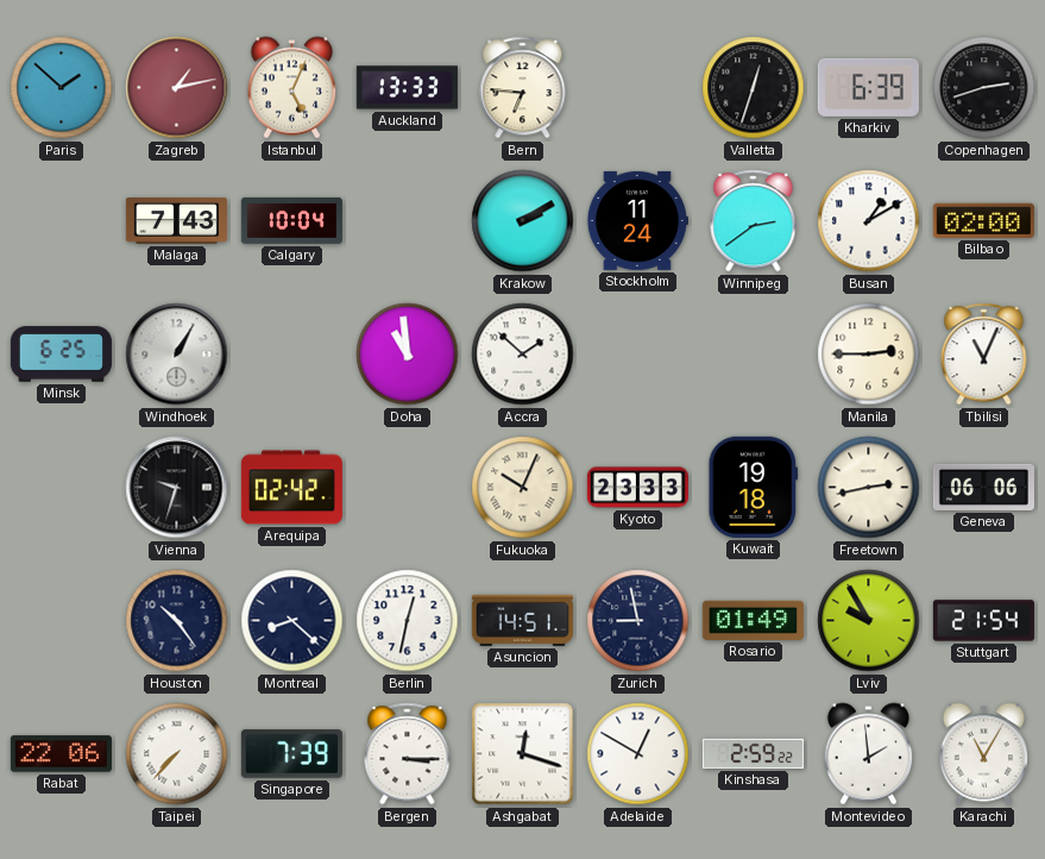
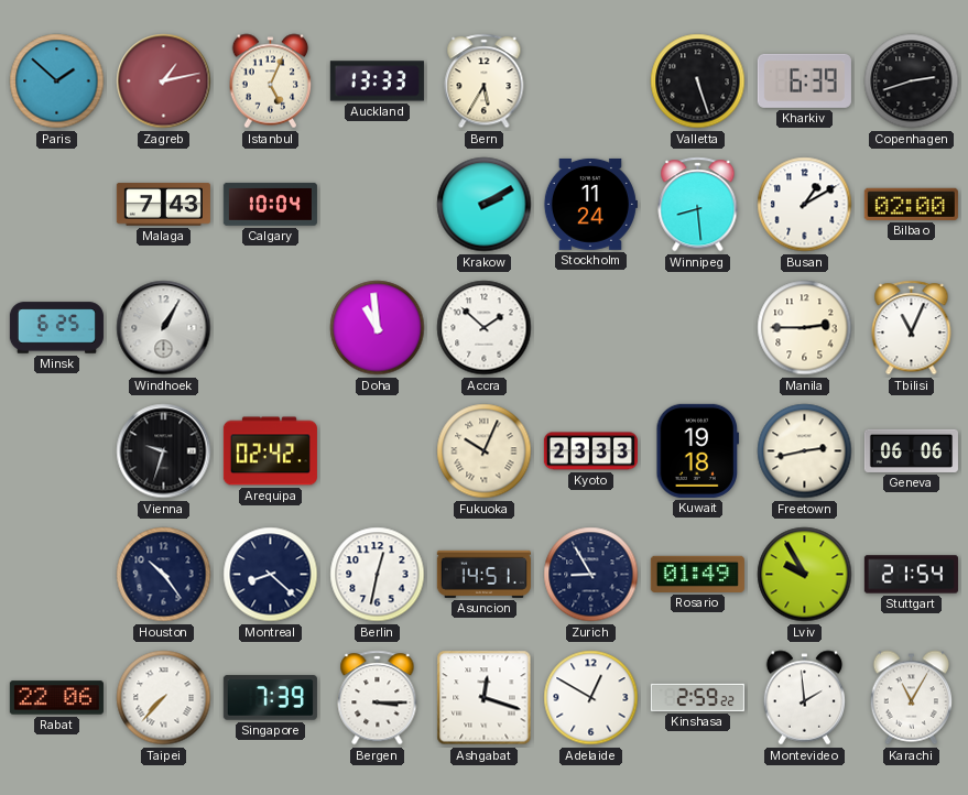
Bern: 6:46 -> 5:35 (485, 81)
Valletta: 12:33 -> 5:27 (698, 81)
Winnipeg: 2:39 -> 8:29 (698, 205)
Zurich: 8:58 -> 8:55 (591, 575)
